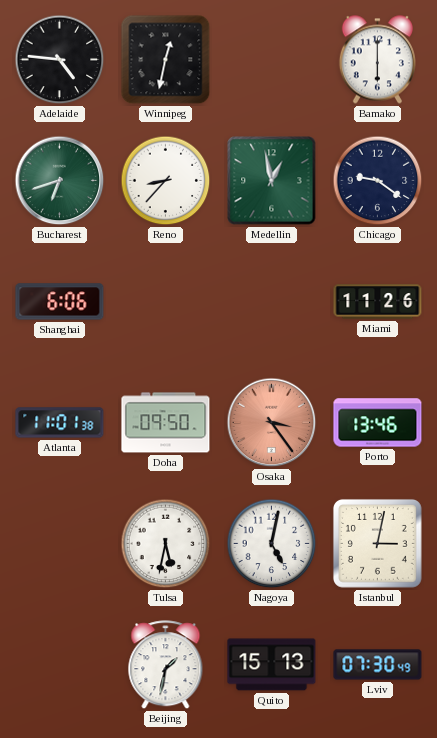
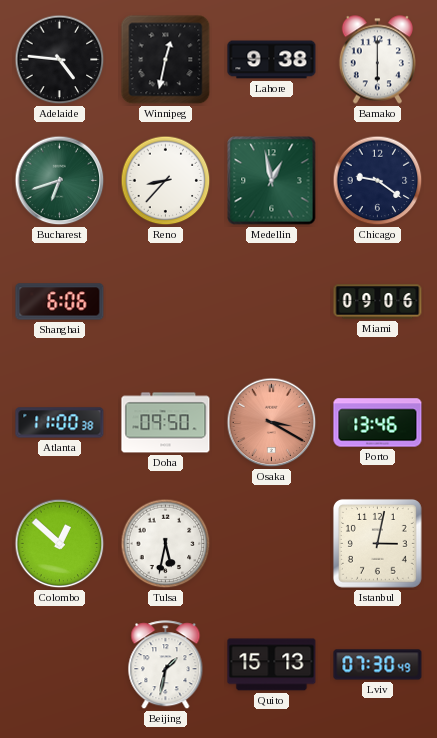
Lahore: none -> 9:38 (272, 60)
Miami: 11:26 -> 09:06 (378, 302)
Atlanta: 11:01 -> 11:00 (60, 423)
Osaka: 3:24 -> 3:20 (272, 423)
Colombo: none -> 12:52 (60, 544)
Nagoya: 5:02 -> none (272, 544)
